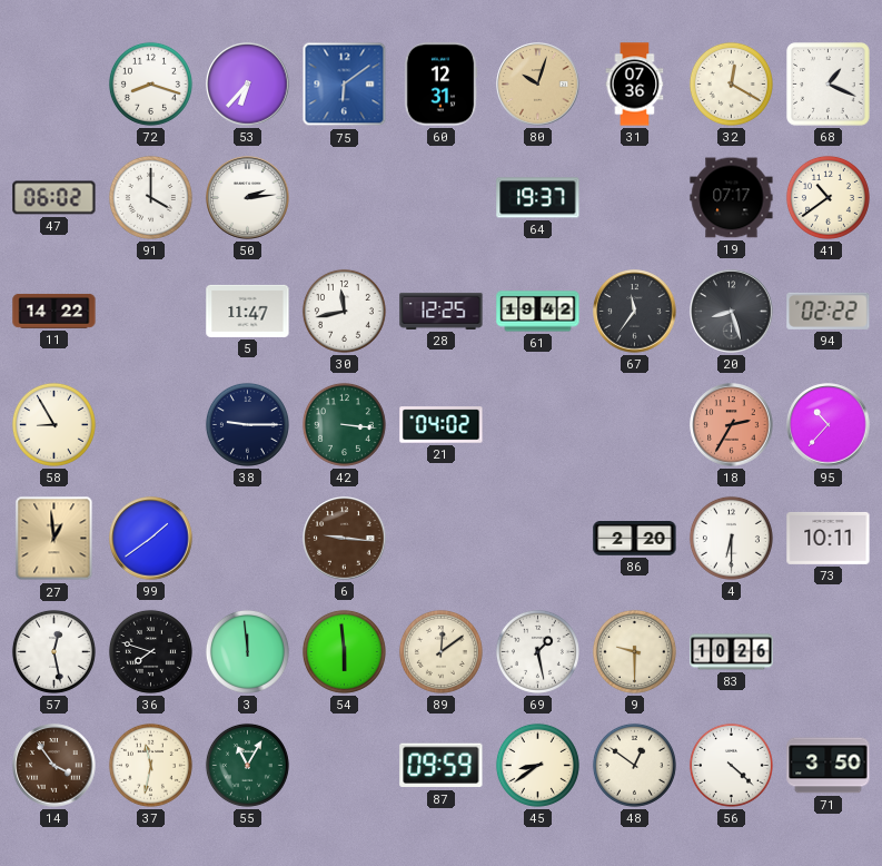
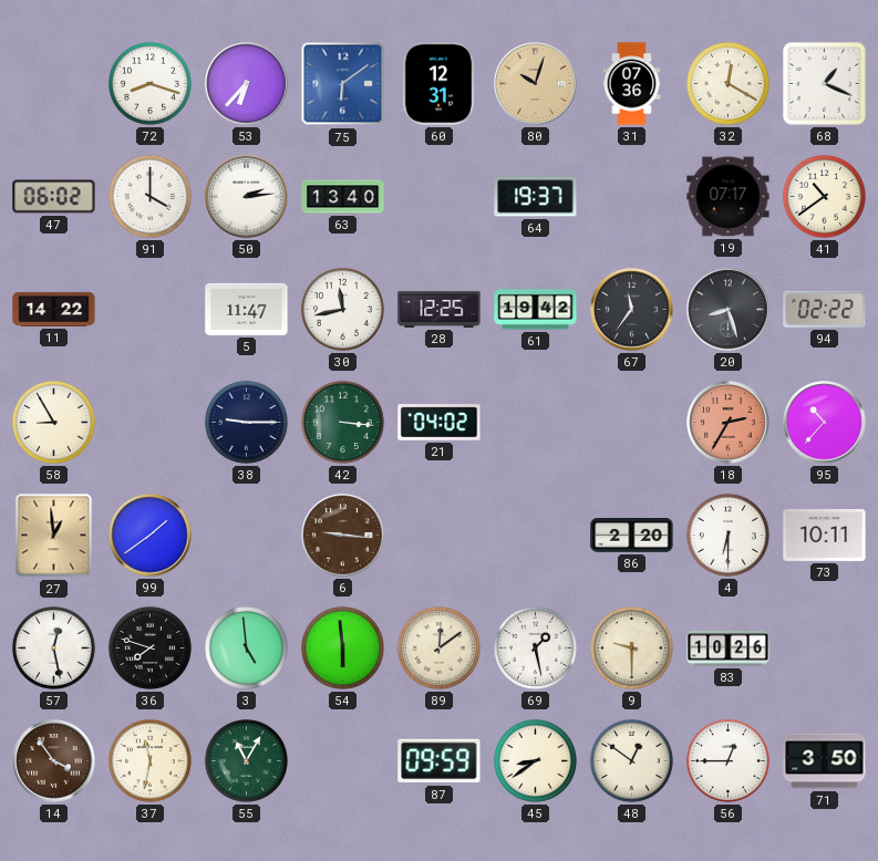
63: none -> 13:40 (343, 197)
3: 11:59 -> 4:59 (246, 647)
56: 4:22 -> 12:45 (727, 760)
